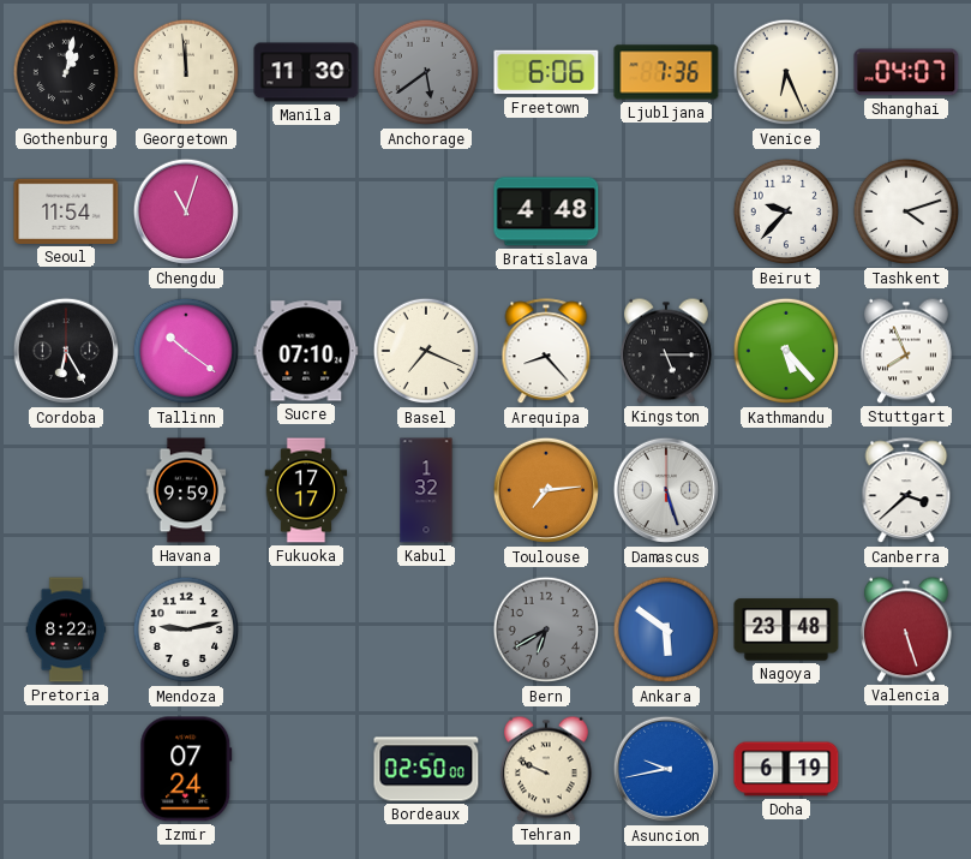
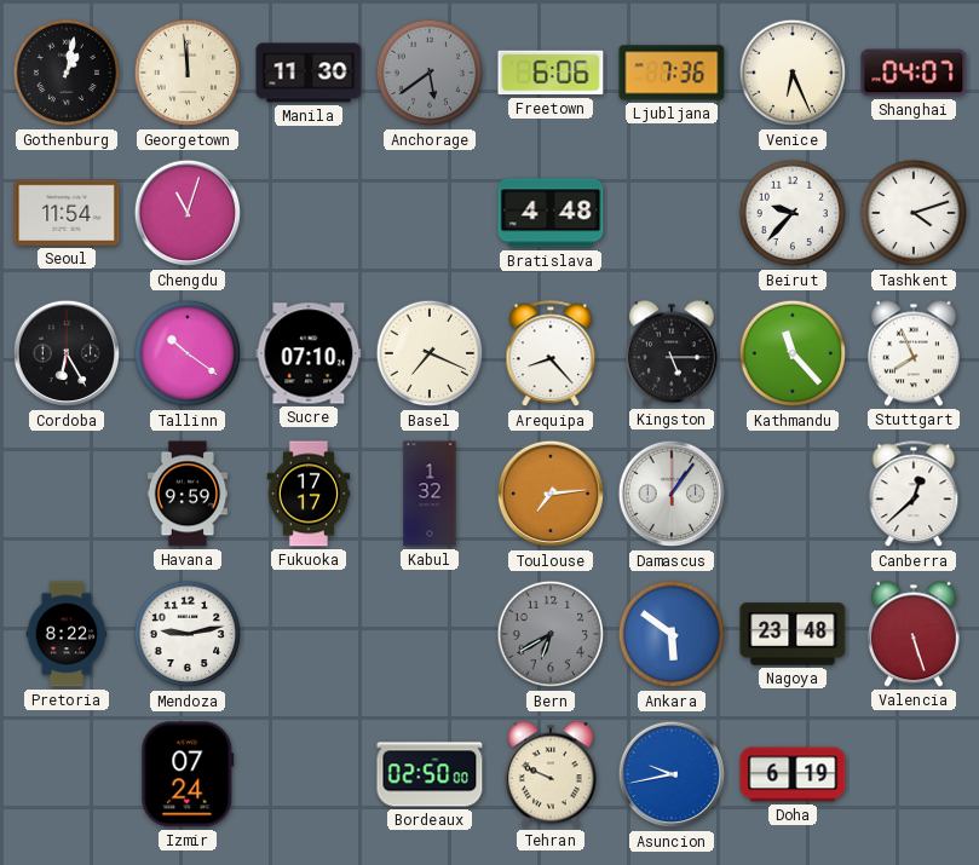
Kathmandu: 5:23 -> 11:23 (793, 353)
Damascus: 5:27 -> 1:06 (672, 494)
Canberra: 3:38 -> 12:38 (914, 495)
